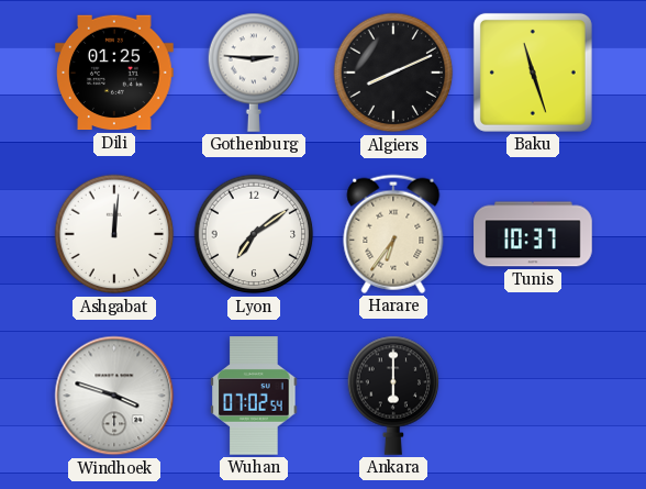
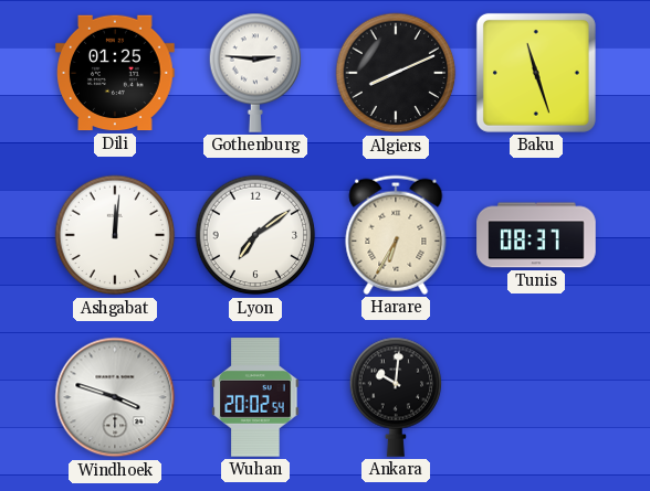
Harare: 6:36 -> 6:35 (396, 235)
Tunis: 10:37 -> 08:37 (536, 235)
Wuhan: 07:02 -> 20:02 (255, 397)
Ankara: 6:00 -> 10:01 (396, 397)
